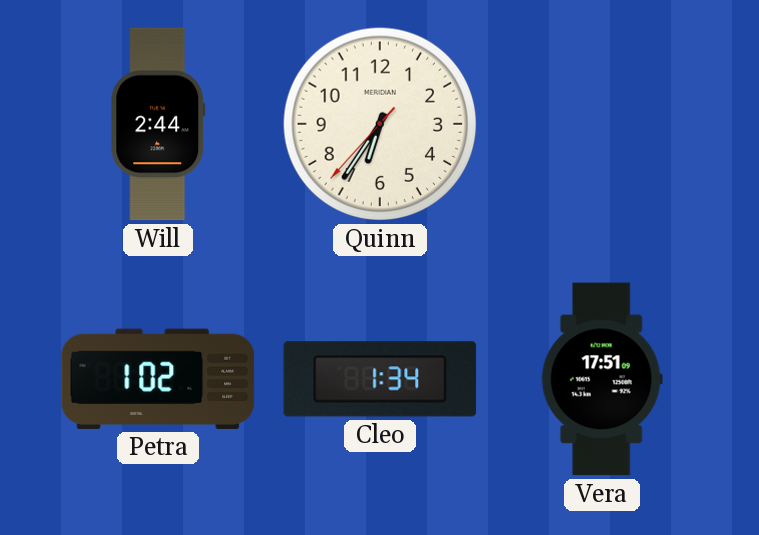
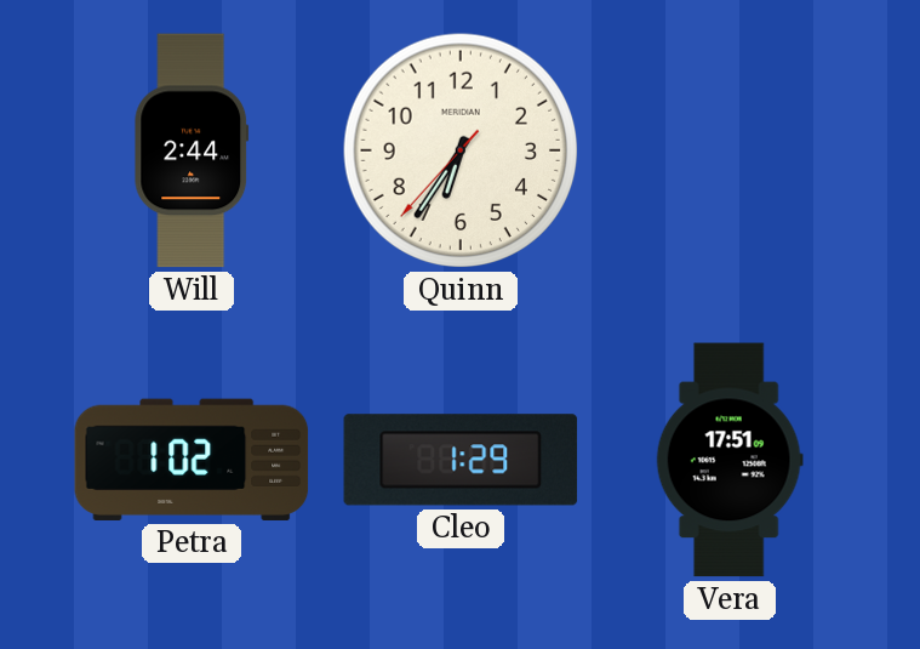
Cleo: 1:34 -> 1:29 (461, 460)
